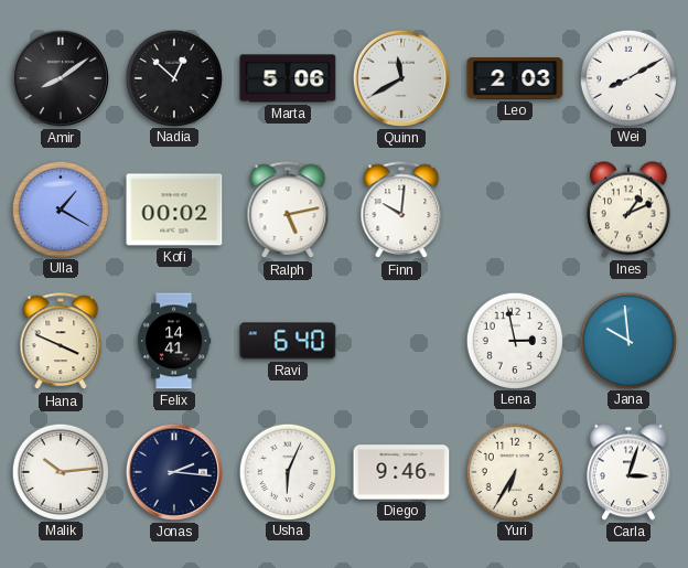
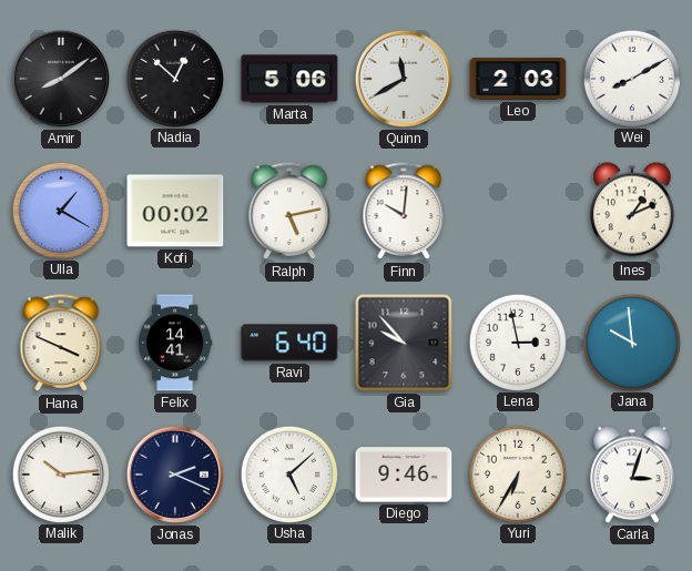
Gia: none -> 9:53 (404, 343)
Jonas: 2:16 -> 2:19 (175, 475)
Usha: 6:04 -> 5:08 (288, 473)
